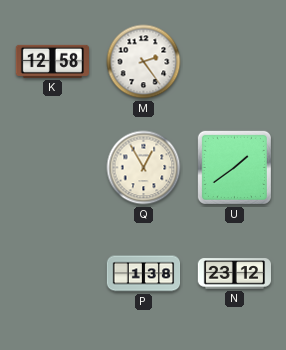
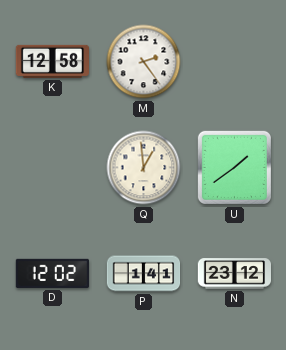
Q: 12:55 -> 12:59 (144, 168)
D: none -> 12:02 (52, 273)
P: 1:38 -> 1:41 (144, 274)
